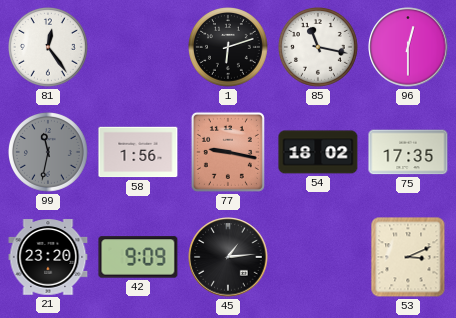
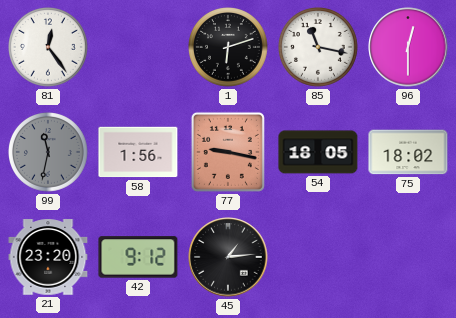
54: 18:02 -> 18:05 (318, 152)
75: 17:35 -> 18:02 (408, 152)
42: 9:09 -> 9:12 (138, 257)
53: 3:11 -> none (408, 257)
